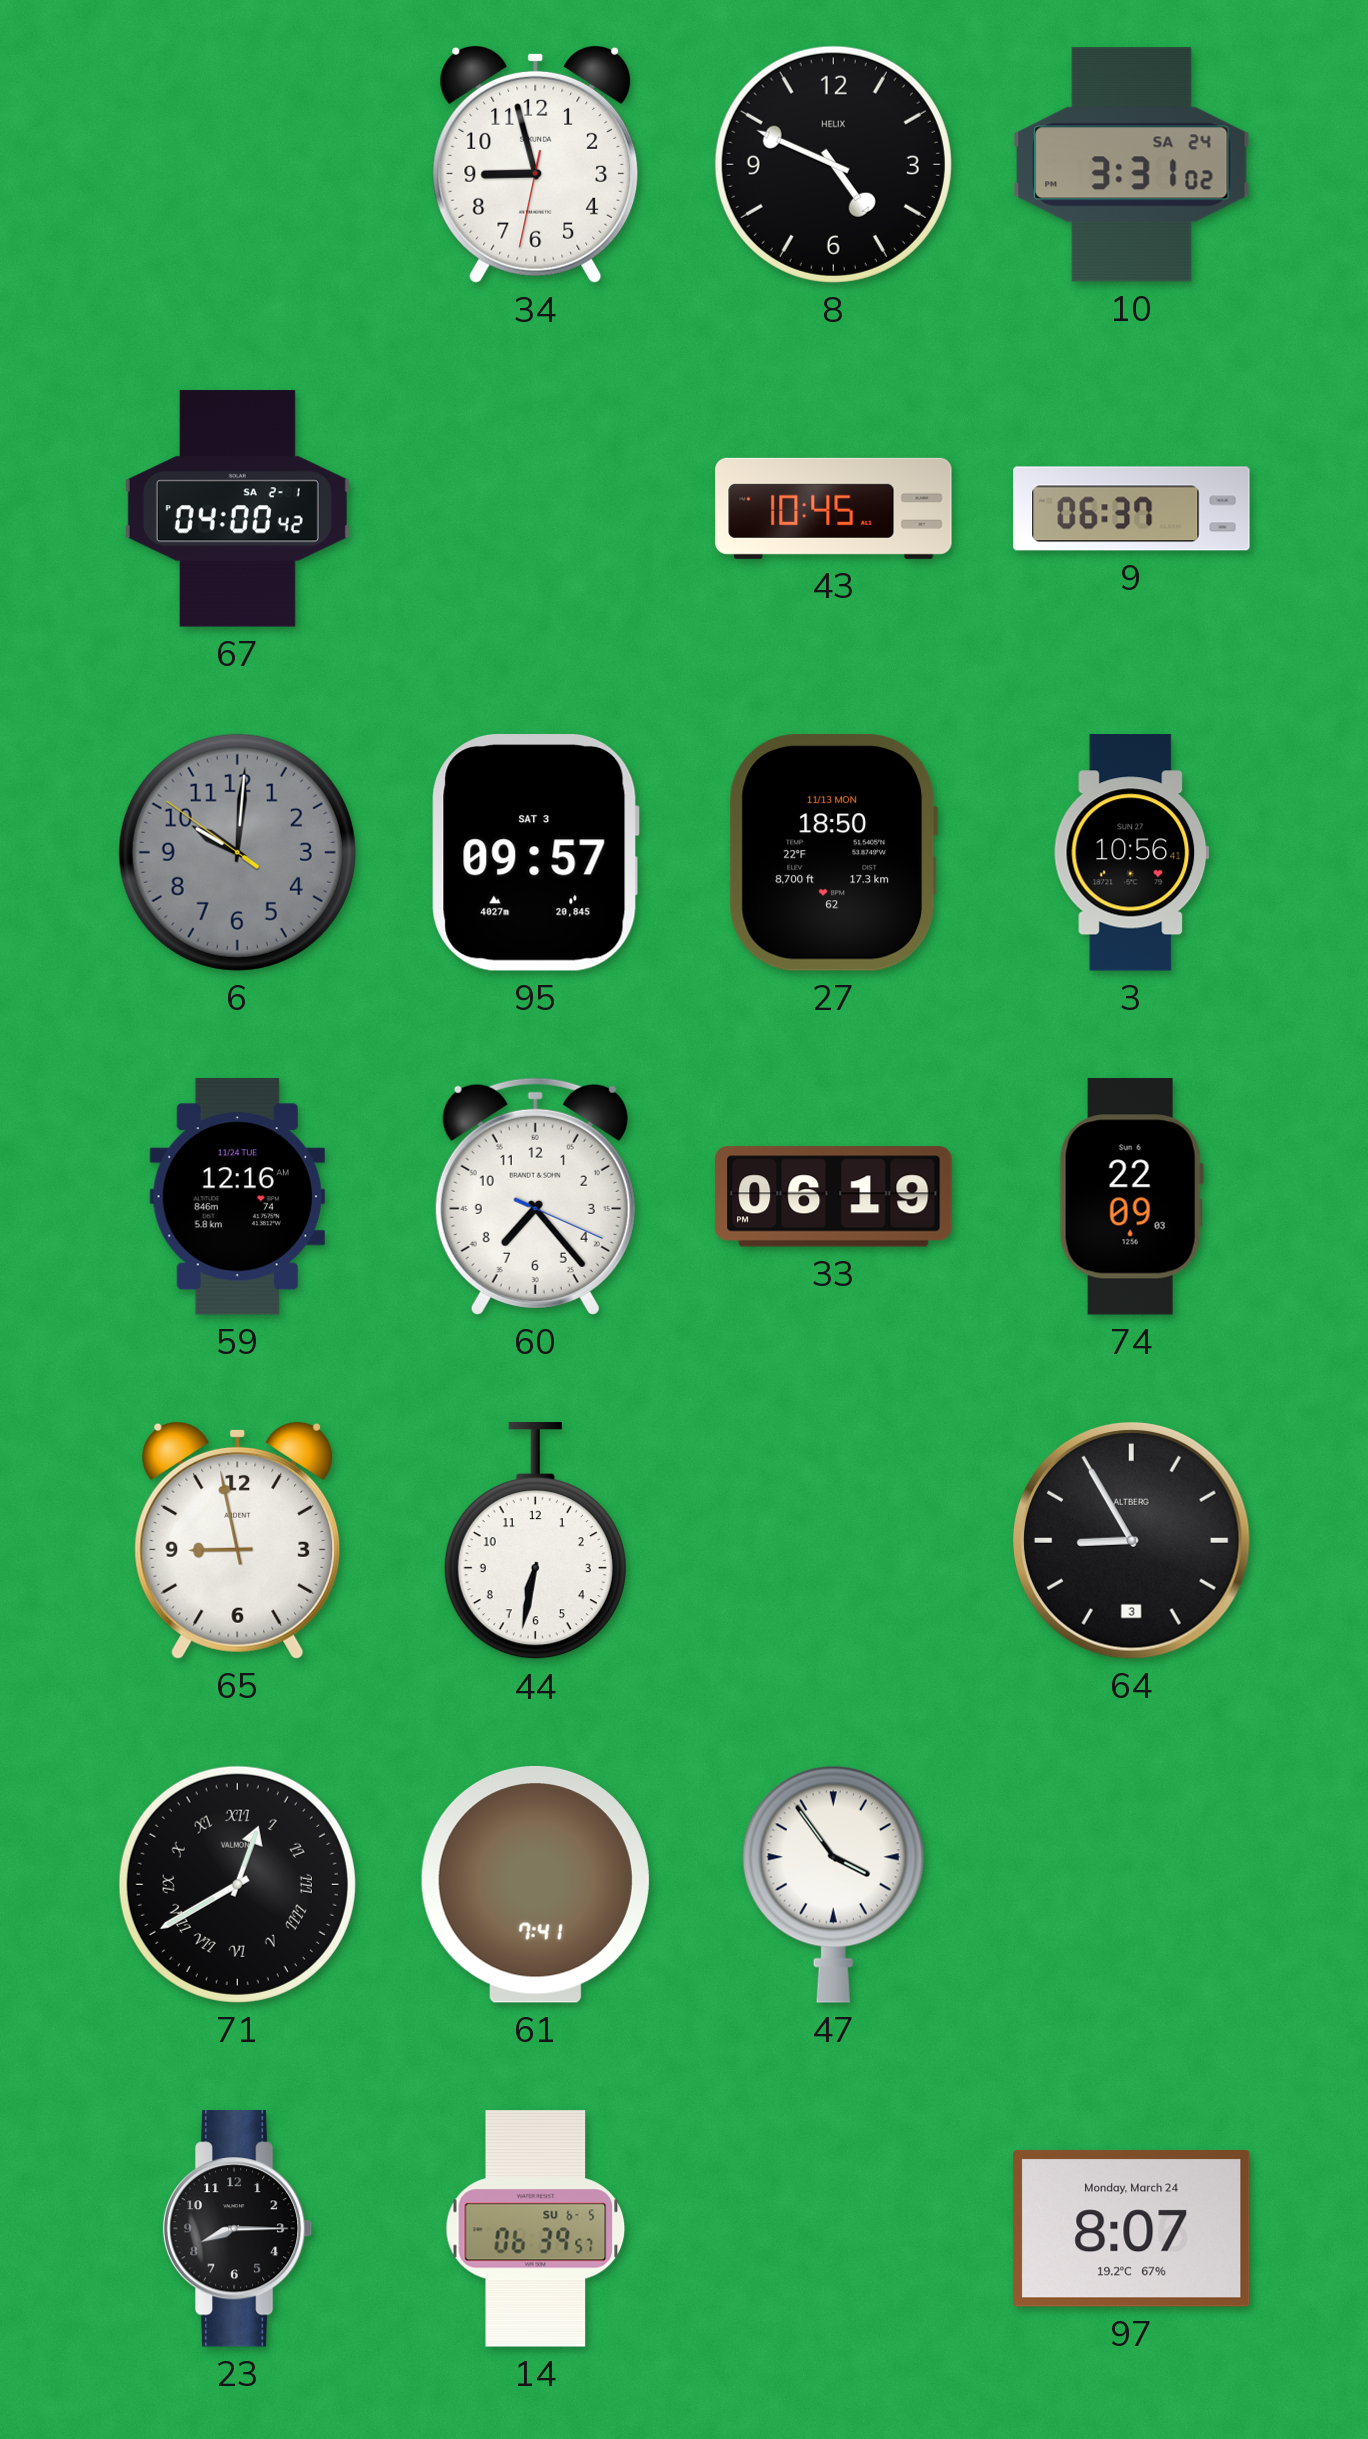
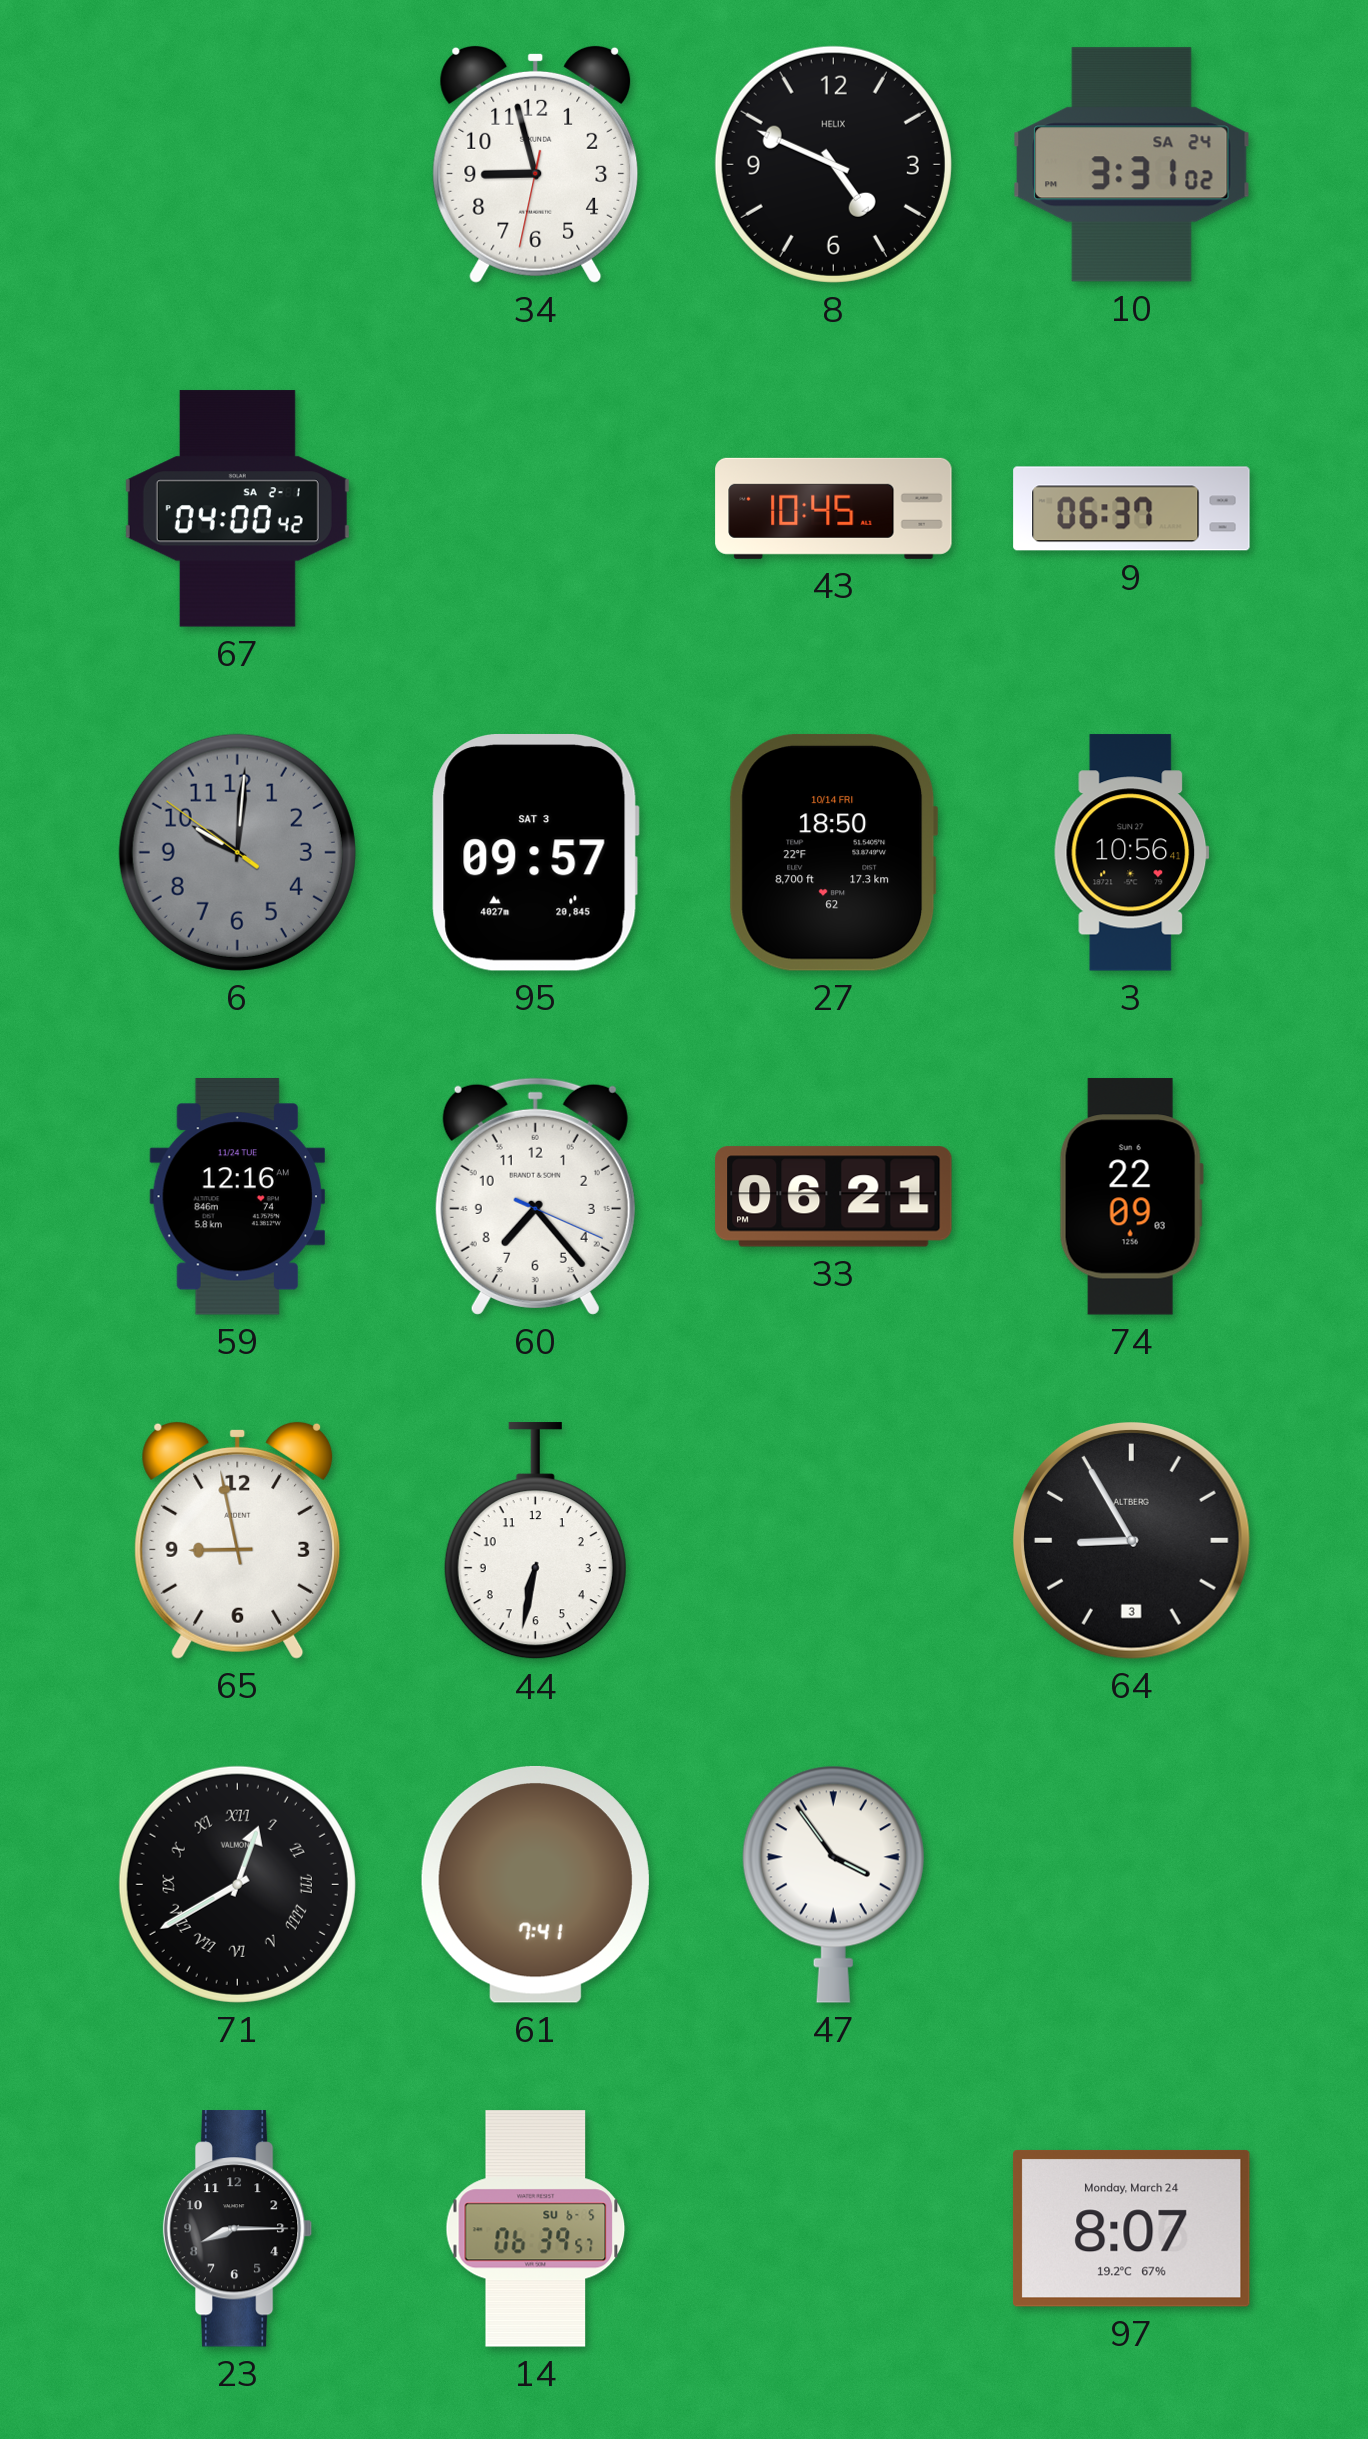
27 date: 11/13 MON -> 10/14 FRI (834, 852)
33: 06:19 -> 06:21 (834, 1197)
